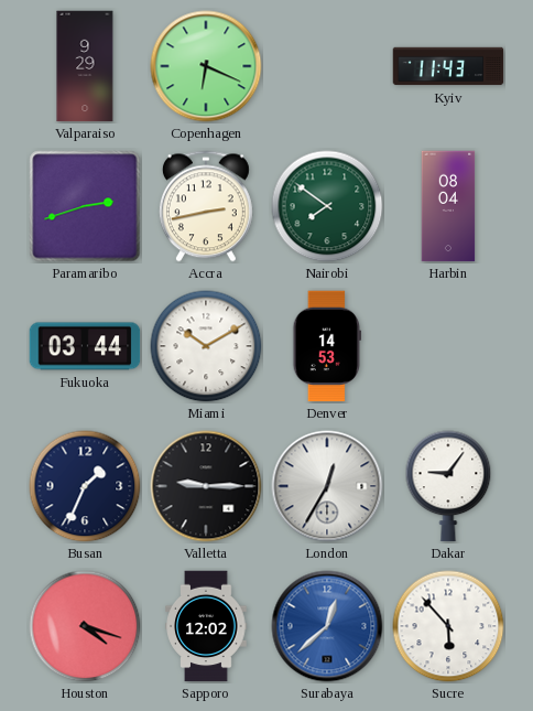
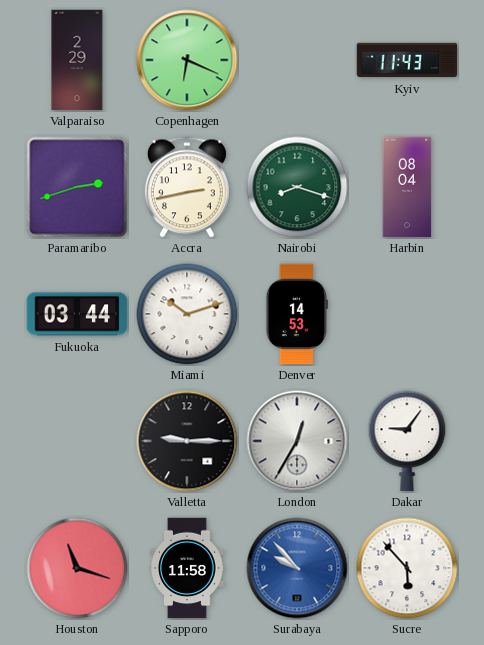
Valparaiso: 9:29 -> 2:29 (77, 60)
Nairobi: 7:51 -> 8:18 (297, 187)
Miami: 10:10 -> 10:12 (187, 314)
Busan: 1:34 -> none (85, 486)
Houston: 4:18 -> 11:18 (77, 568)
Sapporo: 12:02 -> 11:58 (187, 568)
Surabaya: 12:38 -> 9:53 (297, 568)
